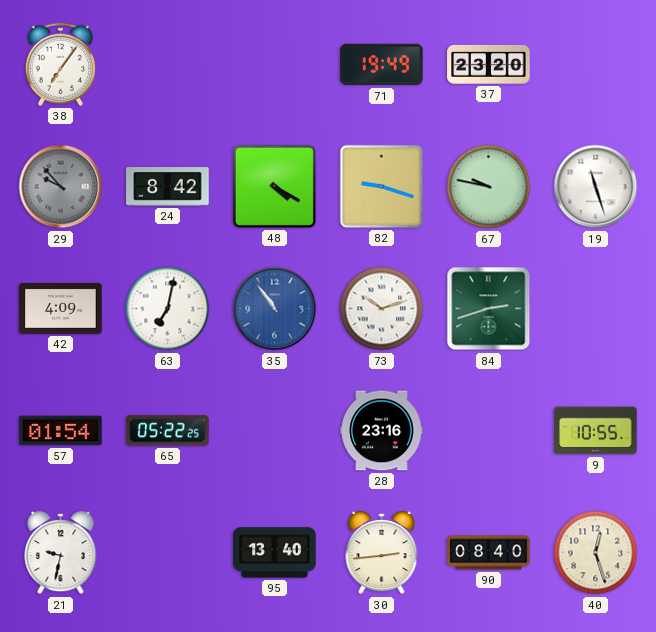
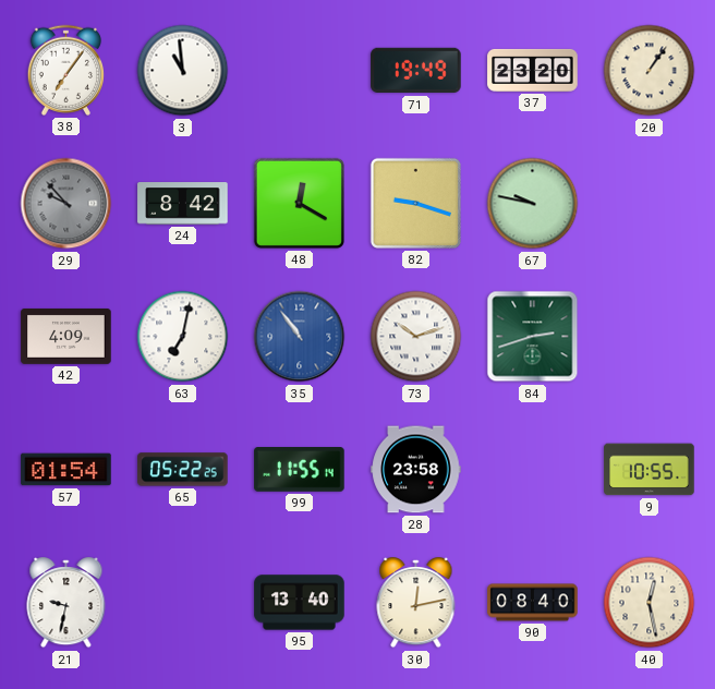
3: none -> 10:59 (183, 71)
20: none -> 1:06 (650, 71)
48: 4:20 -> 12:20 (299, 203)
19: 11:27 -> none (596, 187)
99: none -> 11:55 (300, 470)
28: 23:16 -> 23:58 (416, 470)
30: 2:44 -> 12:13 (416, 603)
40: 12:27 -> 12:28 (650, 603)
